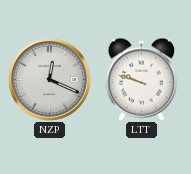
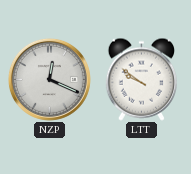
LTT: 9:48 -> 9:51 (141, 79)
